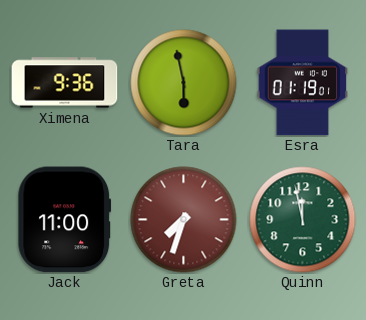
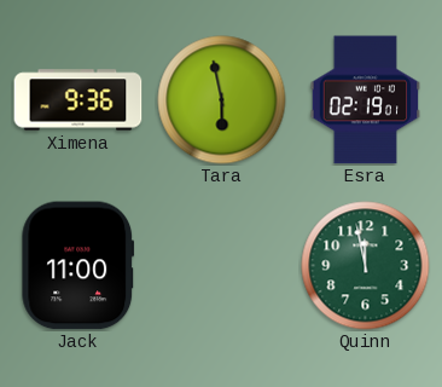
Esra: 01:19 -> 02:19 (366, 100)
Greta: 7:33 -> none (184, 220)
